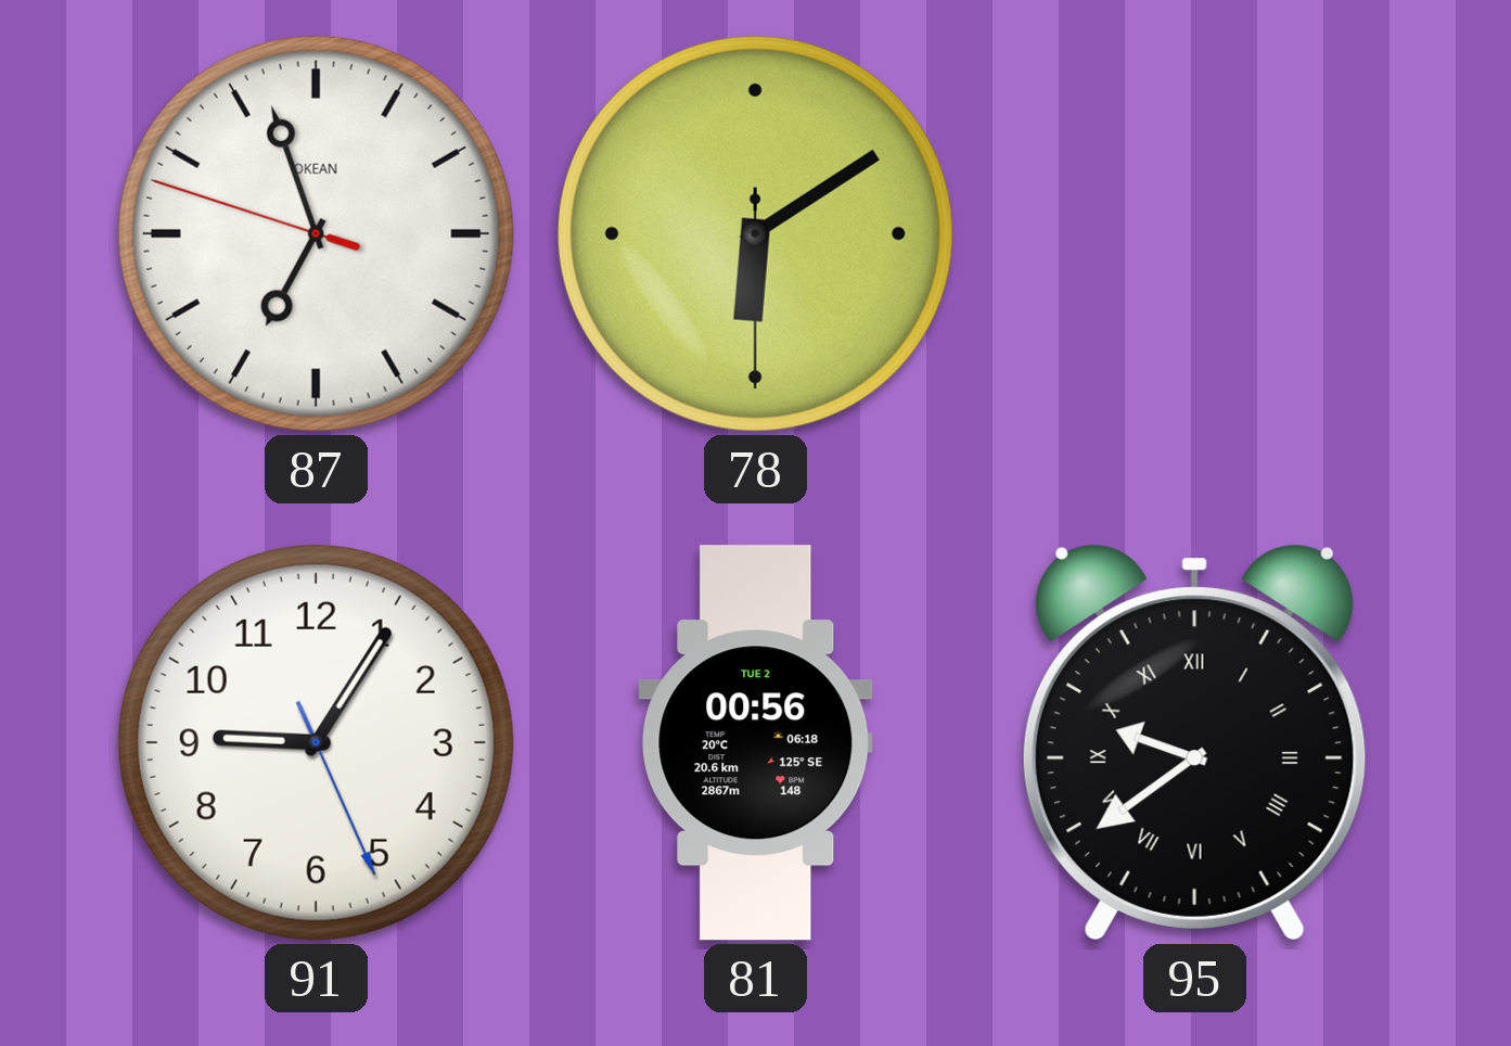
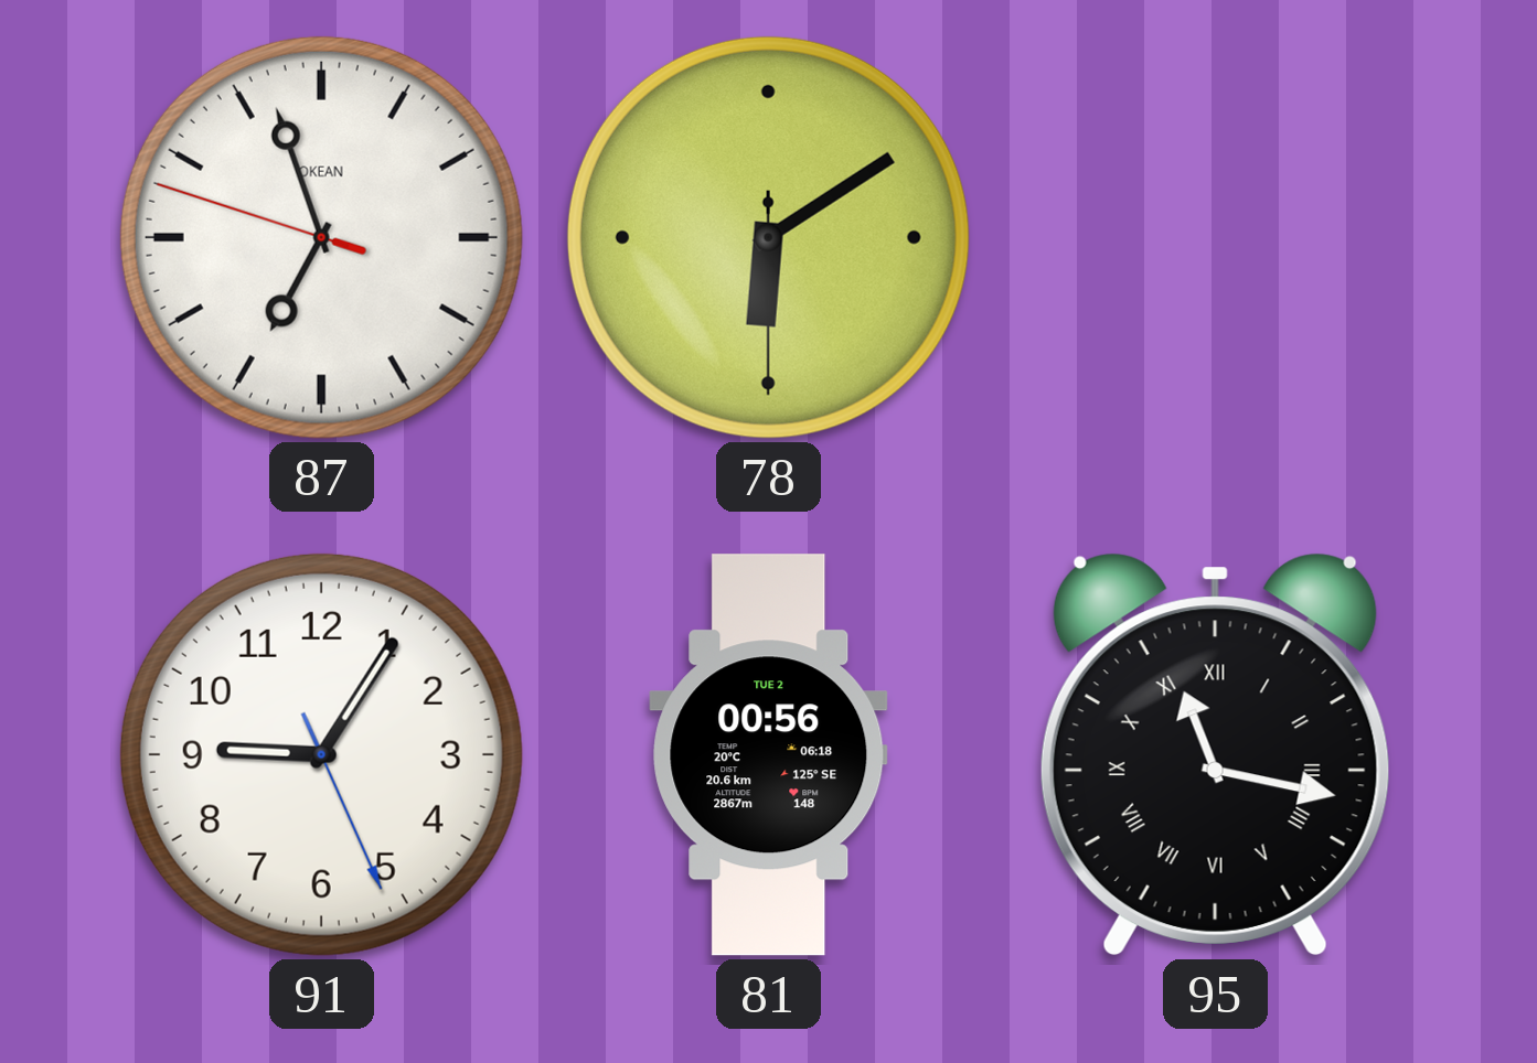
95: 9:39 -> 11:17 (1215, 754)
